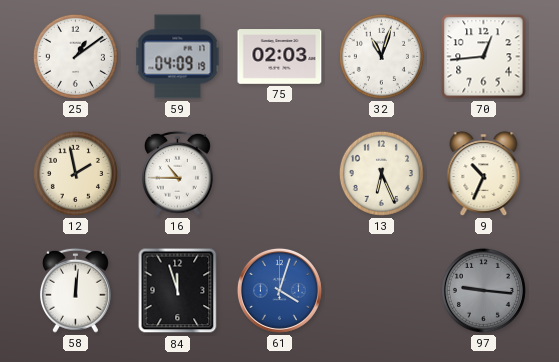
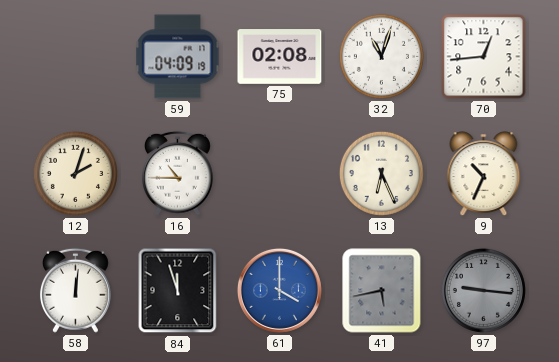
25: 1:09 -> none (75, 56)
75: 02:03 -> 02:08 (280, 57)
12: 1:58 -> 2:03 (75, 173)
61: 4:03 -> 4:00 (279, 290)
41: none -> 5:43 (382, 291)
